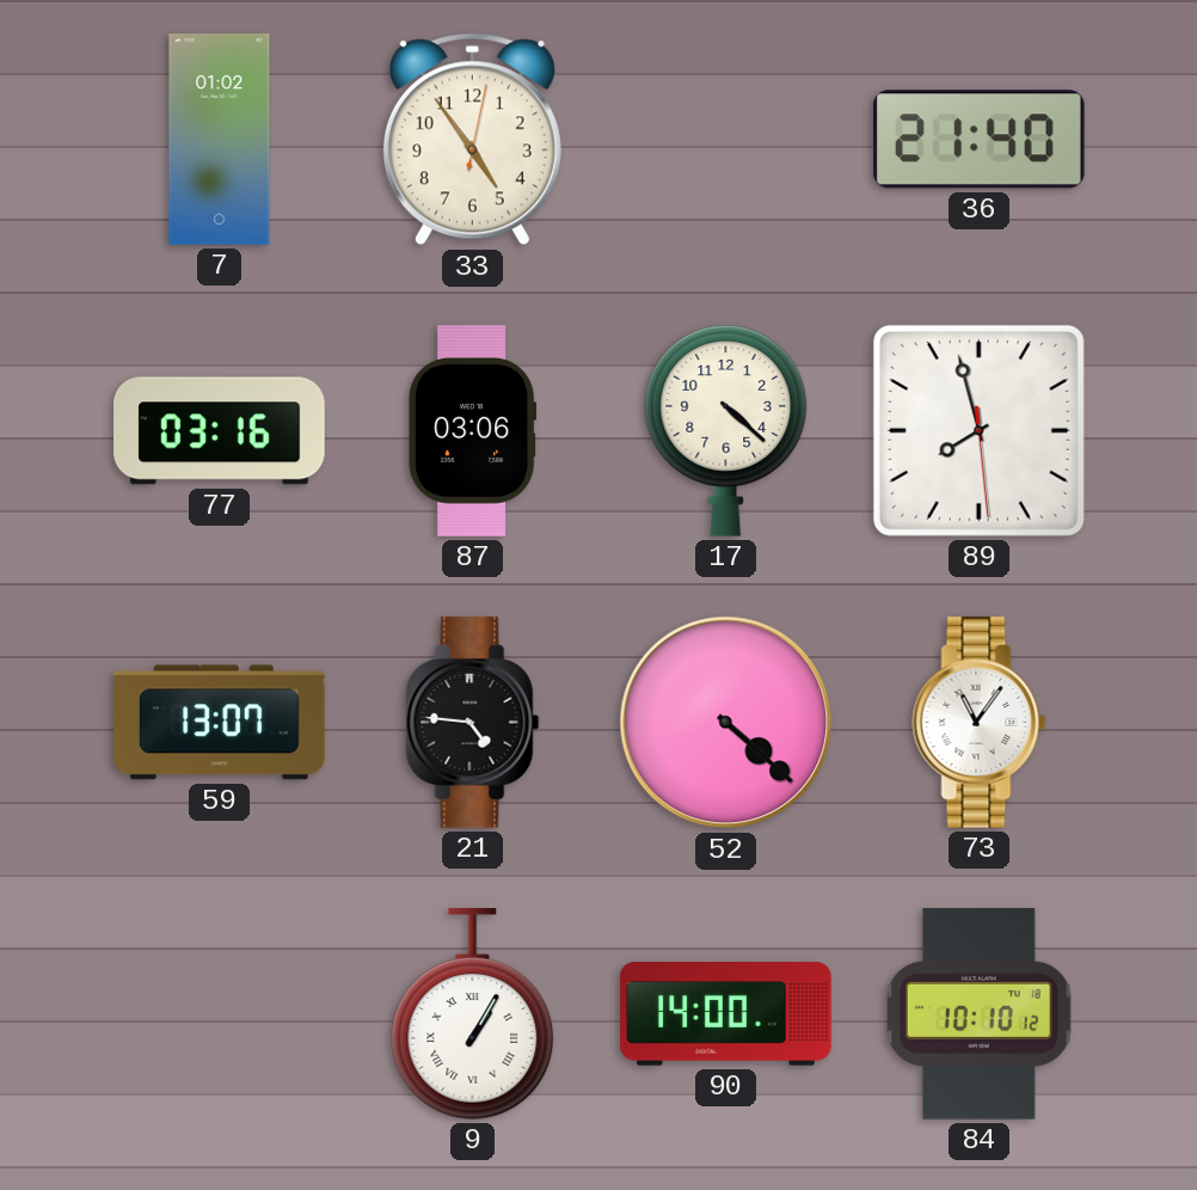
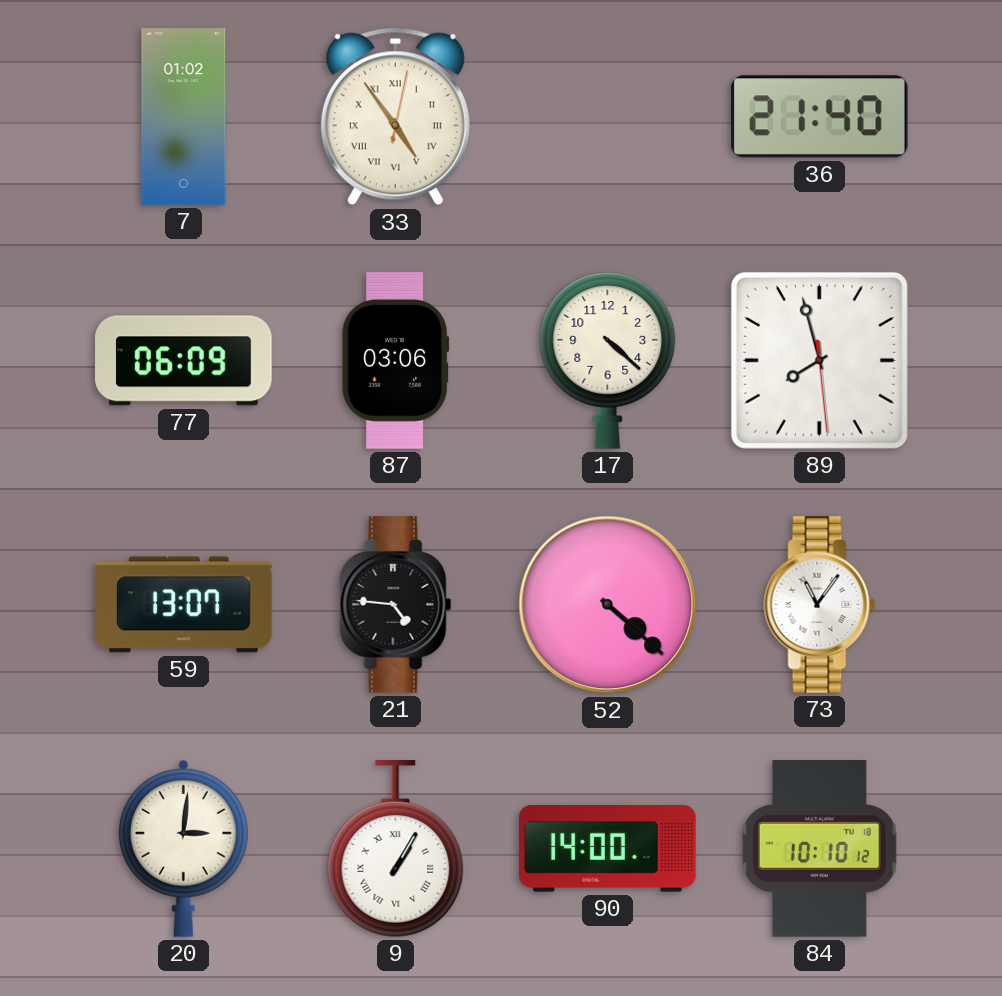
33 numerals: Arabic -> Roman (395, 117)
77: 03:16 -> 06:09 (184, 361)
20: none -> 3:01 (183, 848)
